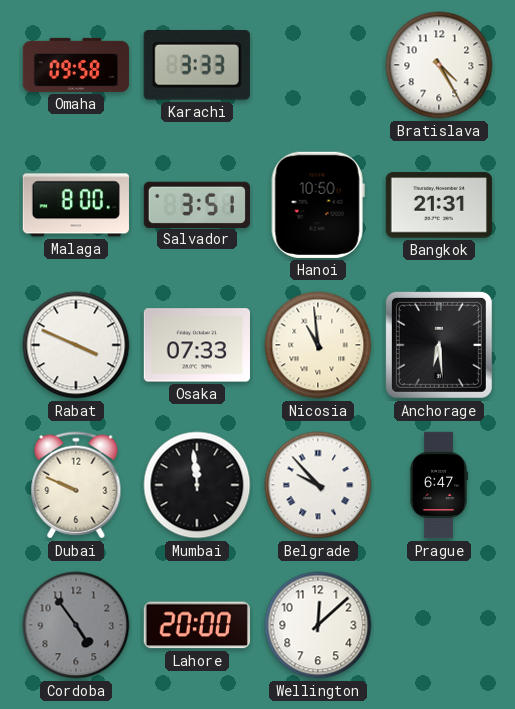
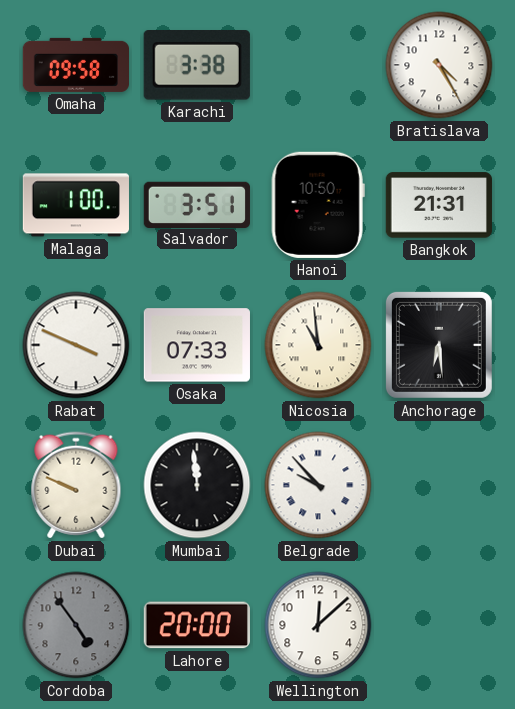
Karachi: 3:33 -> 3:38 (197, 66)
Malaga: 8:00 -> 1:00 (76, 205)
Prague: 6:47 -> none (439, 485)
